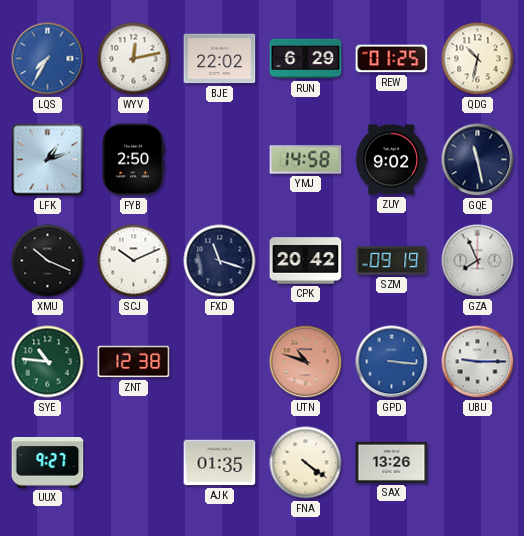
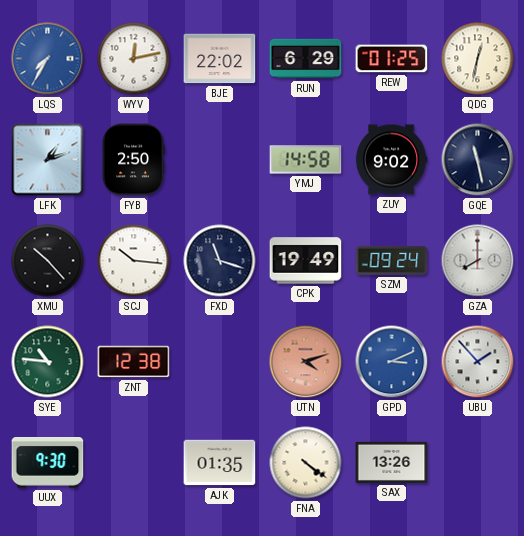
QDG: 10:32 -> 12:32 (478, 59)
XMU: 10:19 -> 10:23 (48, 261)
SCJ: 10:11 -> 10:16 (134, 261)
CPK: 20:42 -> 19:49 (306, 261)
SZM: 09:19 -> 09:24 (392, 260)
GZA: 7:56 -> 8:00 (478, 261)
UTN: 10:48 -> 4:12 (306, 362)
GPD: 3:16 -> 3:11 (392, 362)
UBU: 9:15 -> 1:53 (478, 362)
UUX: 9:27 -> 9:30 (48, 463)
